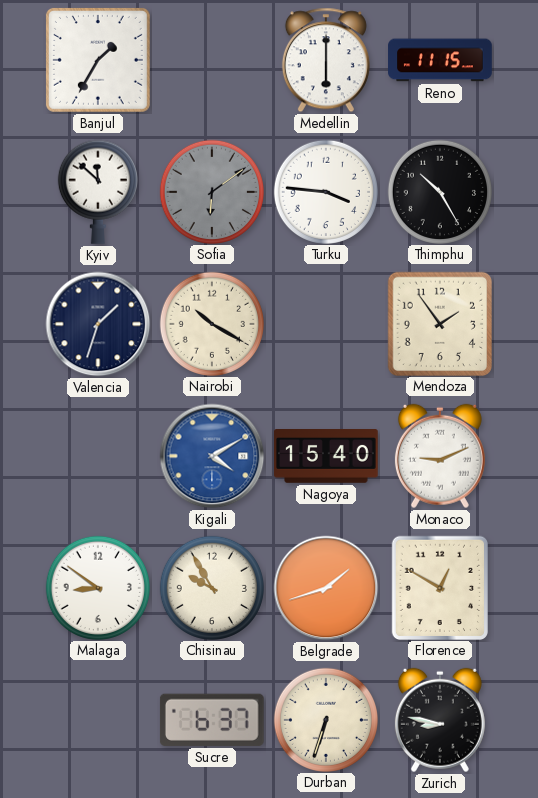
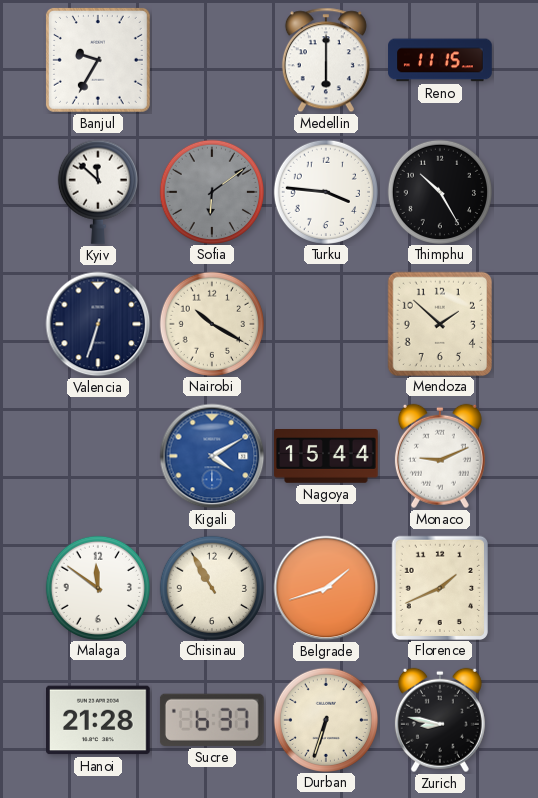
Banjul: 1:35 -> 9:35 (98, 60)
Valencia: 1:33 -> 6:33 (98, 324)
Mendoza: 1:54 -> 1:52 (439, 323)
Nagoya: 15:40 -> 15:44 (326, 457)
Malaga: 8:51 -> 11:51 (97, 587)
Chisinau: 9:55 -> 10:55 (211, 587)
Florence: 12:50 -> 1:41 (439, 587)
Hanoi: none -> 21:28 (99, 720)
